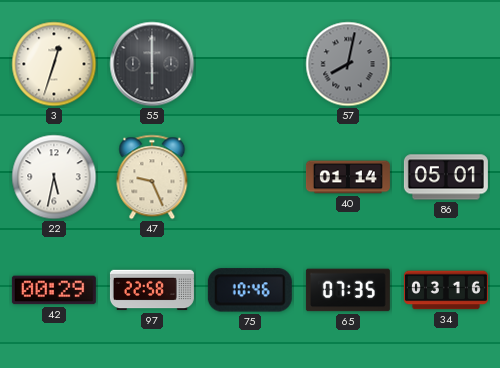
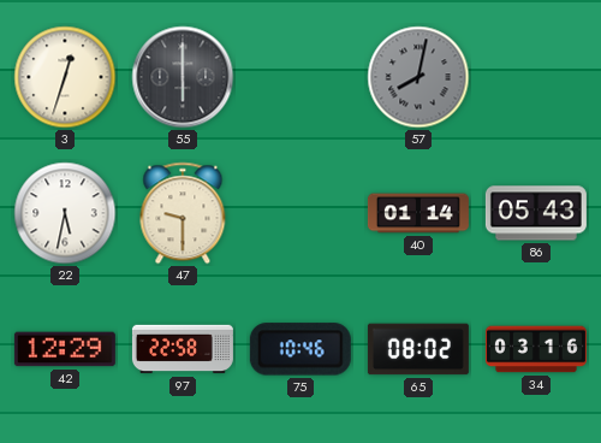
47: 9:26 -> 9:30 (183, 213)
86: 05:01 -> 05:43 (536, 213)
42: 00:29 -> 12:29 (65, 349)
65: 07:35 -> 08:02 (418, 349)
